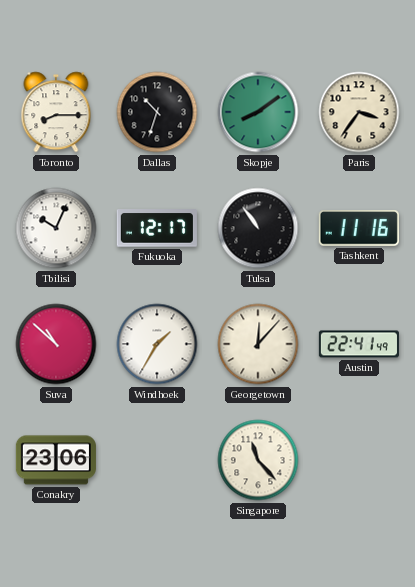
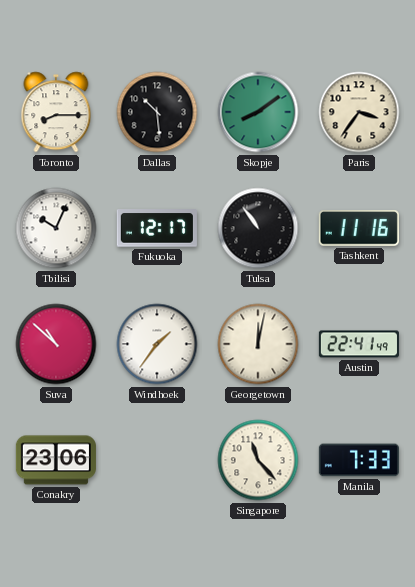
Dallas: 10:33 -> 10:29 (157, 112)
Windhoek: 1:35 -> 1:36 (157, 344)
Georgetown: 12:07 -> 12:02 (258, 344)
Manila: none -> 7:33 (359, 460)
